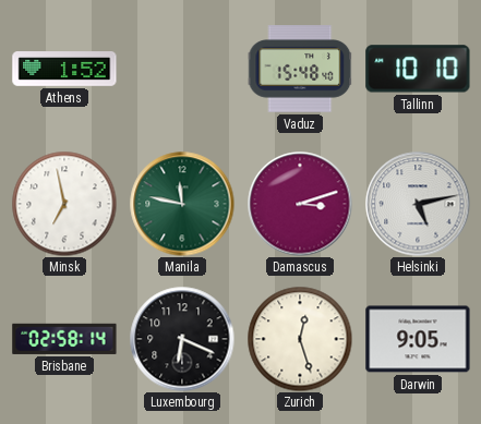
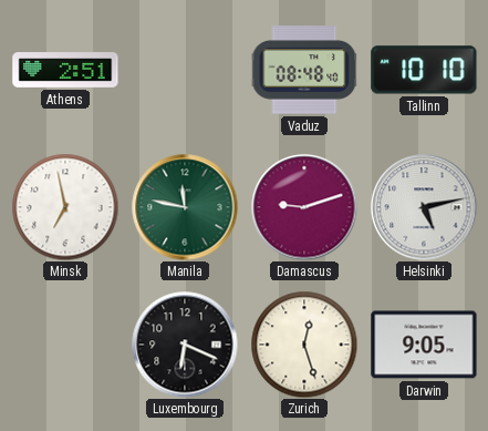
Athens: 1:52 -> 2:51 (65, 71)
Vaduz: 15:48 -> 08:48 (304, 70)
Damascus: 3:12 -> 9:12 (304, 207)
Brisbane: 02:58 -> none (64, 339)
